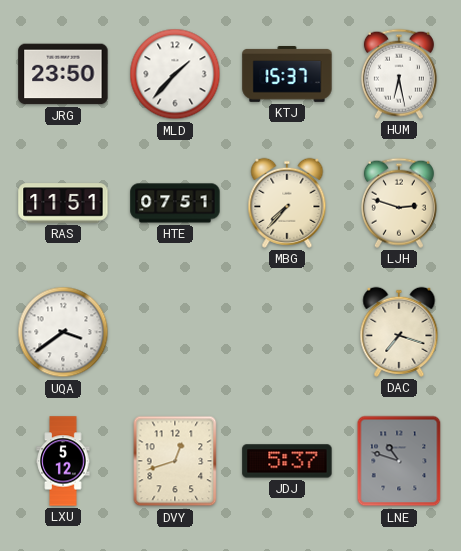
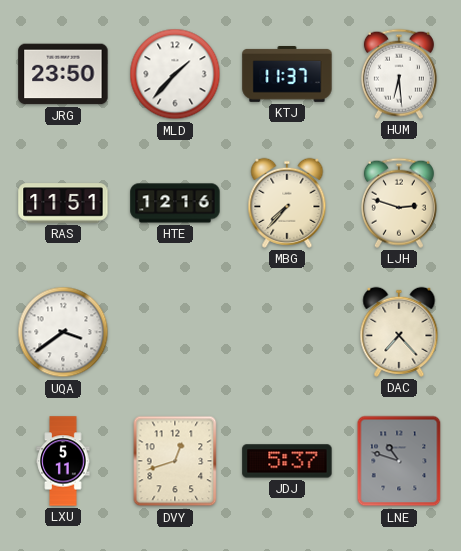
KTJ: 15:37 -> 11:37 (287, 75)
HUM: 6:28 -> 6:29 (399, 74)
HTE: 07:51 -> 12:16 (175, 203)
DAC: 7:18 -> 7:23 (399, 332)
LXU: 5:12 -> 5:11 (63, 461)
